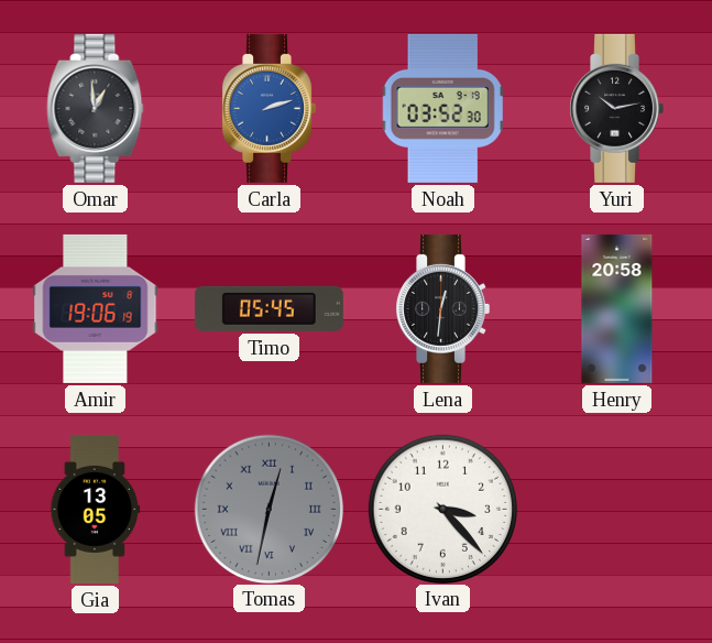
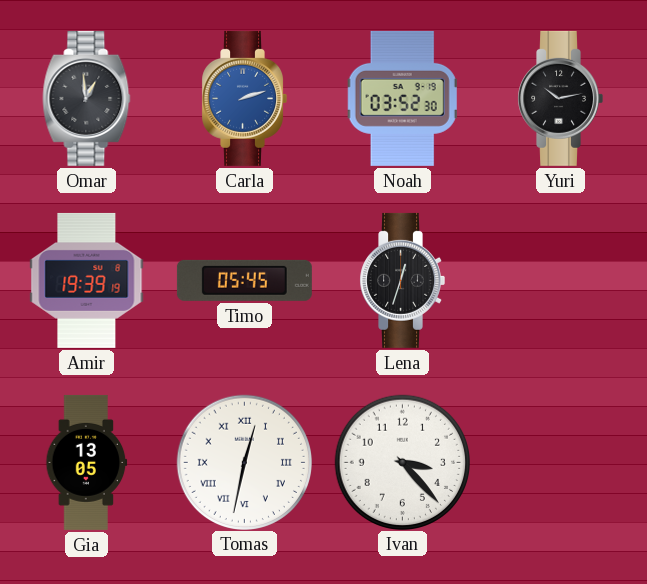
Amir: 19:06 -> 19:39 (87, 280)
Lena: 12:31 -> 12:33 (402, 280)
Henry: 20:58 -> none (617, 308)
Tomas dial: grey -> white (244, 462)
